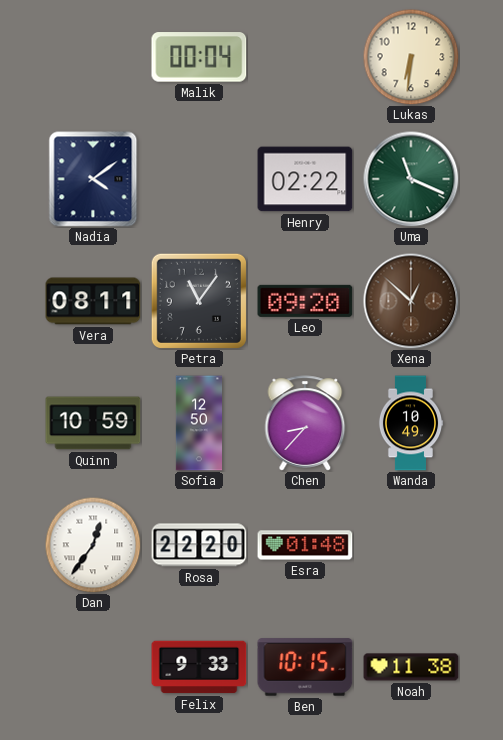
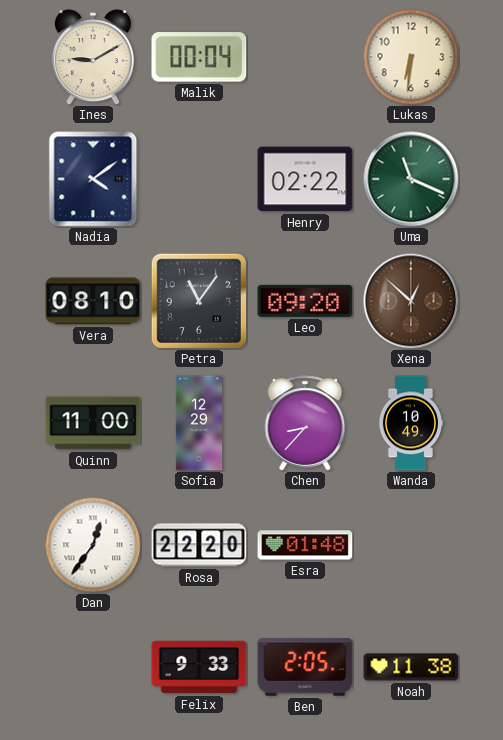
Ines: none -> 9:10 (93, 57)
Vera: 08:11 -> 08:10 (93, 301)
Quinn: 10:59 -> 11:00 (93, 423)
Sofia: 12:50 -> 12:29 (199, 423)
Ben: 10:15 -> 2:05 (305, 667)
